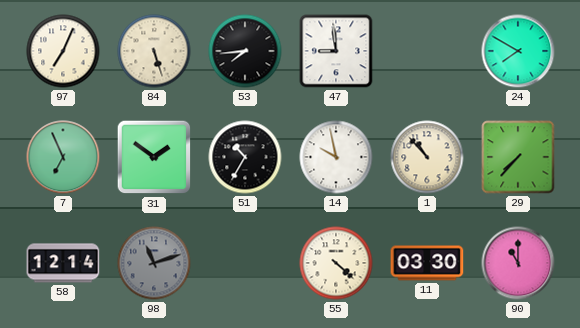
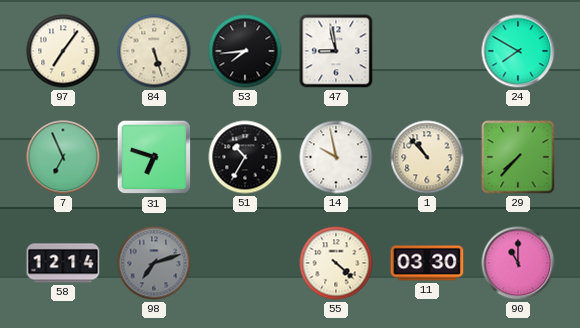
97: 7:04 -> 7:06 (63, 51)
47: 8:59 -> 8:58 (336, 51)
31: 1:51 -> 6:48 (154, 157)
98: 11:12 -> 7:12 (154, 263)
